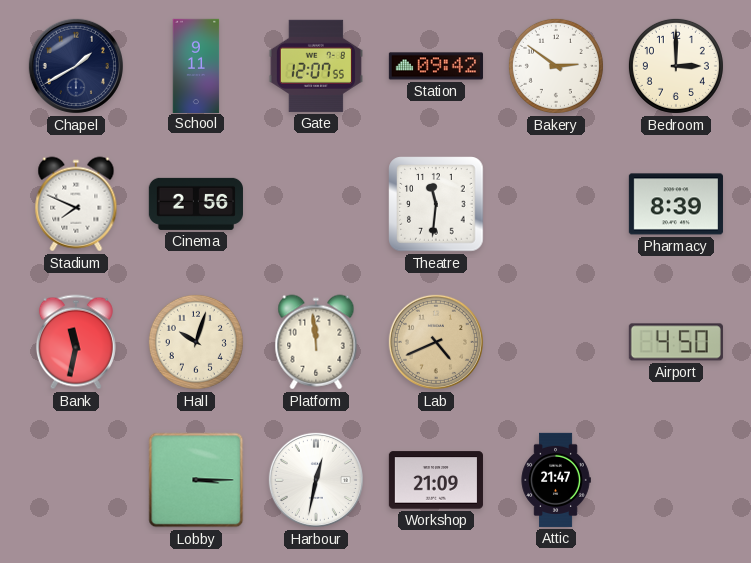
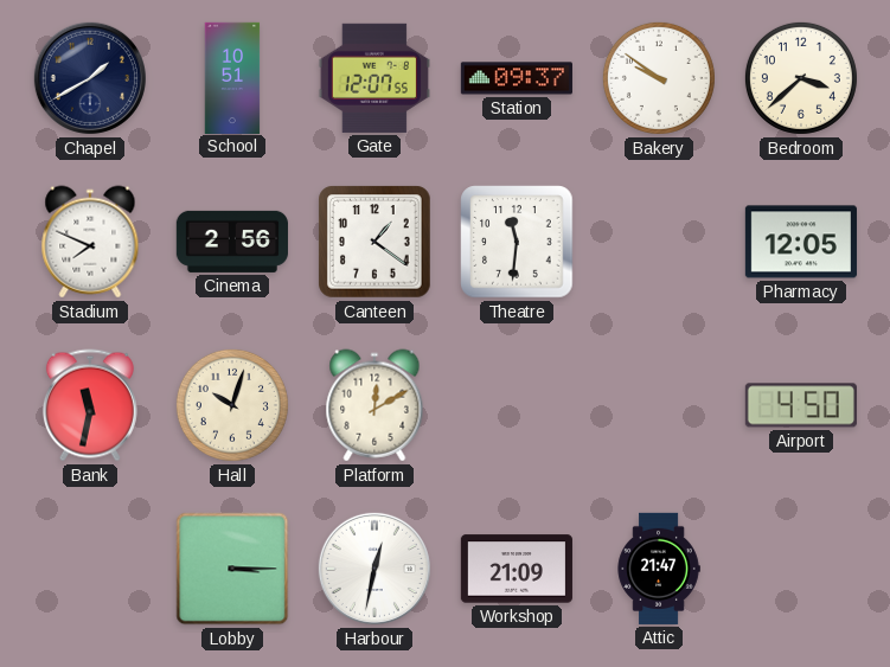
School: 9:11 -> 10:51 (232, 77)
Station: 09:42 -> 09:37 (517, 78)
Bakery: 2:51 -> 9:51 (659, 78)
Bedroom: 3:00 -> 3:38 (801, 78)
Canteen: none -> 1:21 (374, 242)
Pharmacy: 8:39 -> 12:05 (801, 242)
Platform: 11:59 -> 12:10 (374, 405)
Lab: 4:41 -> none (436, 342)
